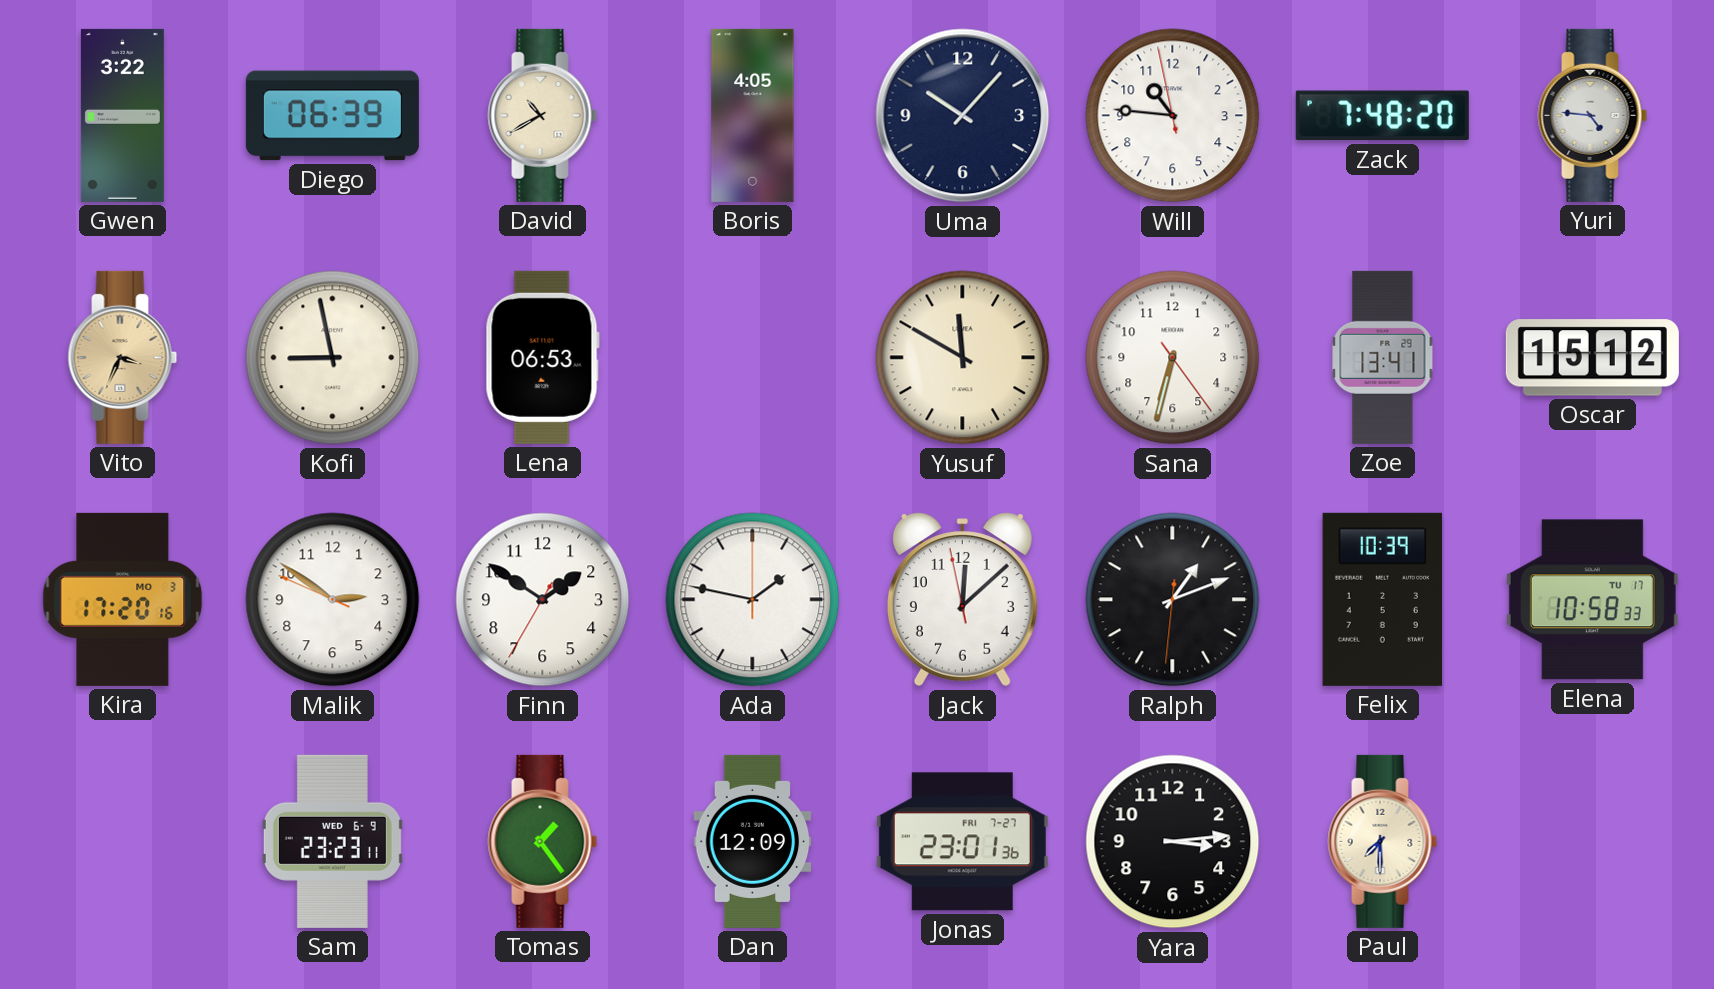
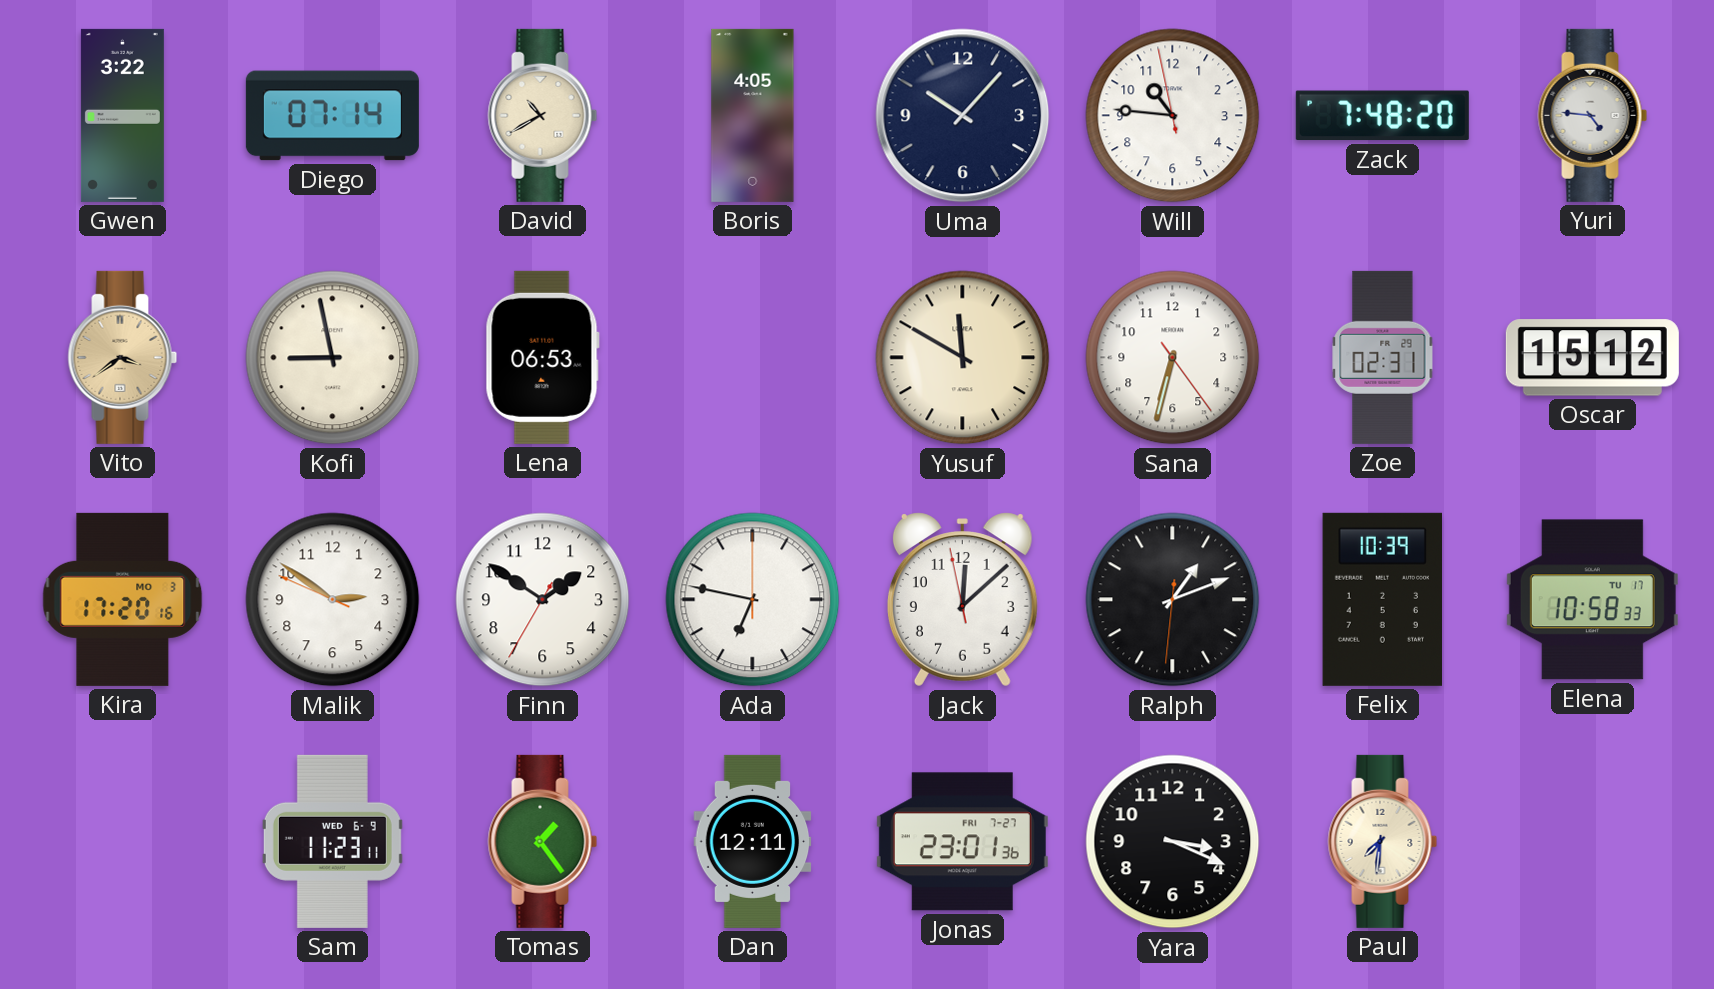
Diego: 06:39 -> 07:14 (332, 116)
Vito: 3:34 -> 3:39 (123, 357)
Zoe: 13:41 -> 02:31 (1383, 357)
Ada: 1:47 -> 6:47 (753, 600)
Sam: 23:23 -> 11:23 (332, 841)
Dan: 12:09 -> 12:11 (753, 841)
Yara: 3:14 -> 3:19 (1173, 842)
Paul: 7:30 -> 7:31 (1383, 841)
